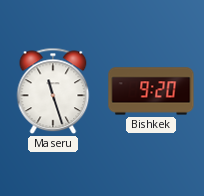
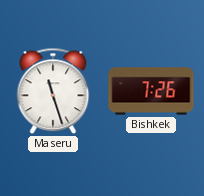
Bishkek: 9:20 -> 7:26 (151, 91)
